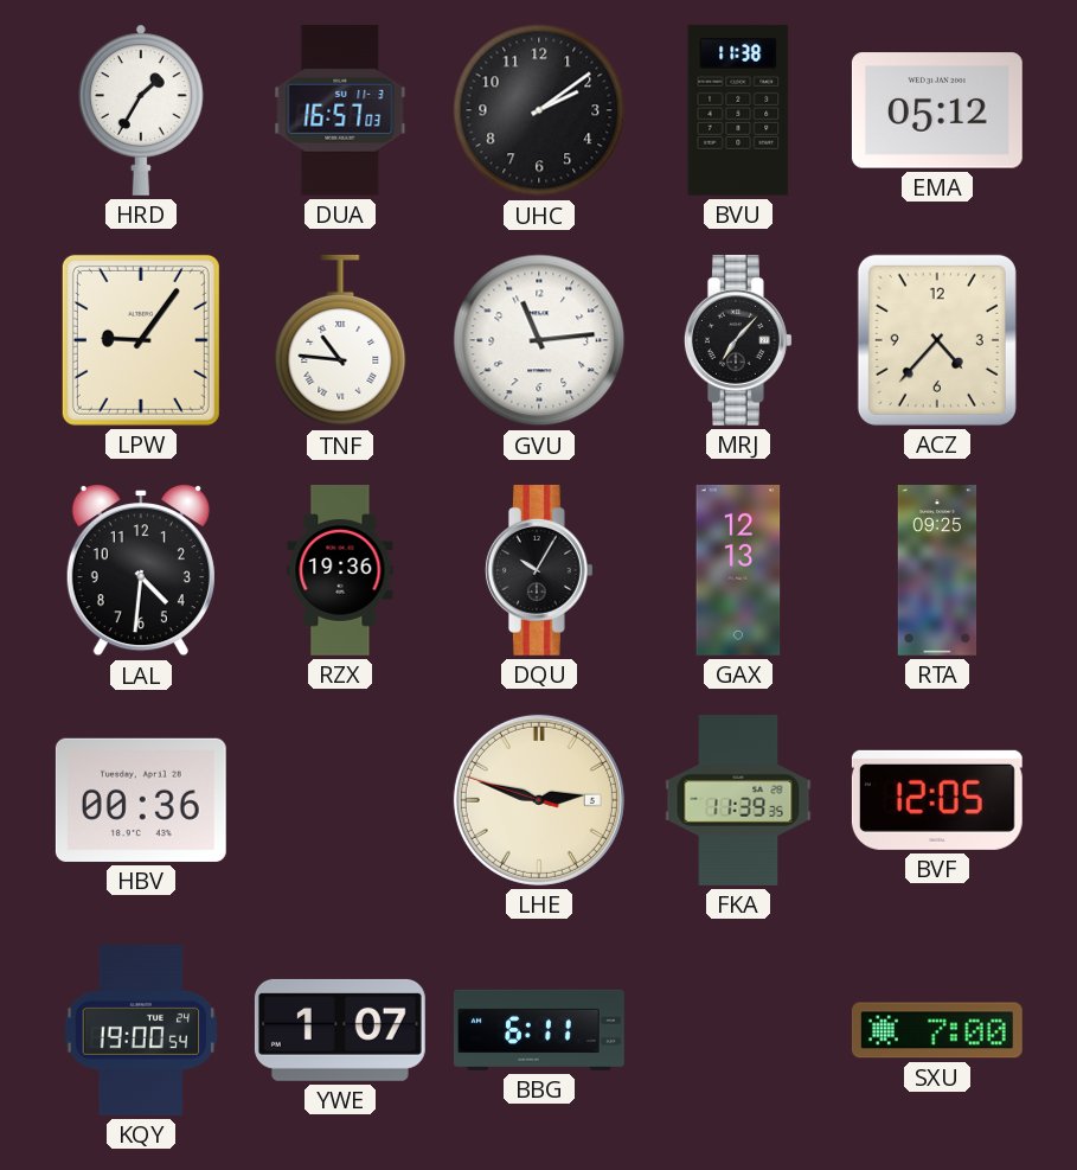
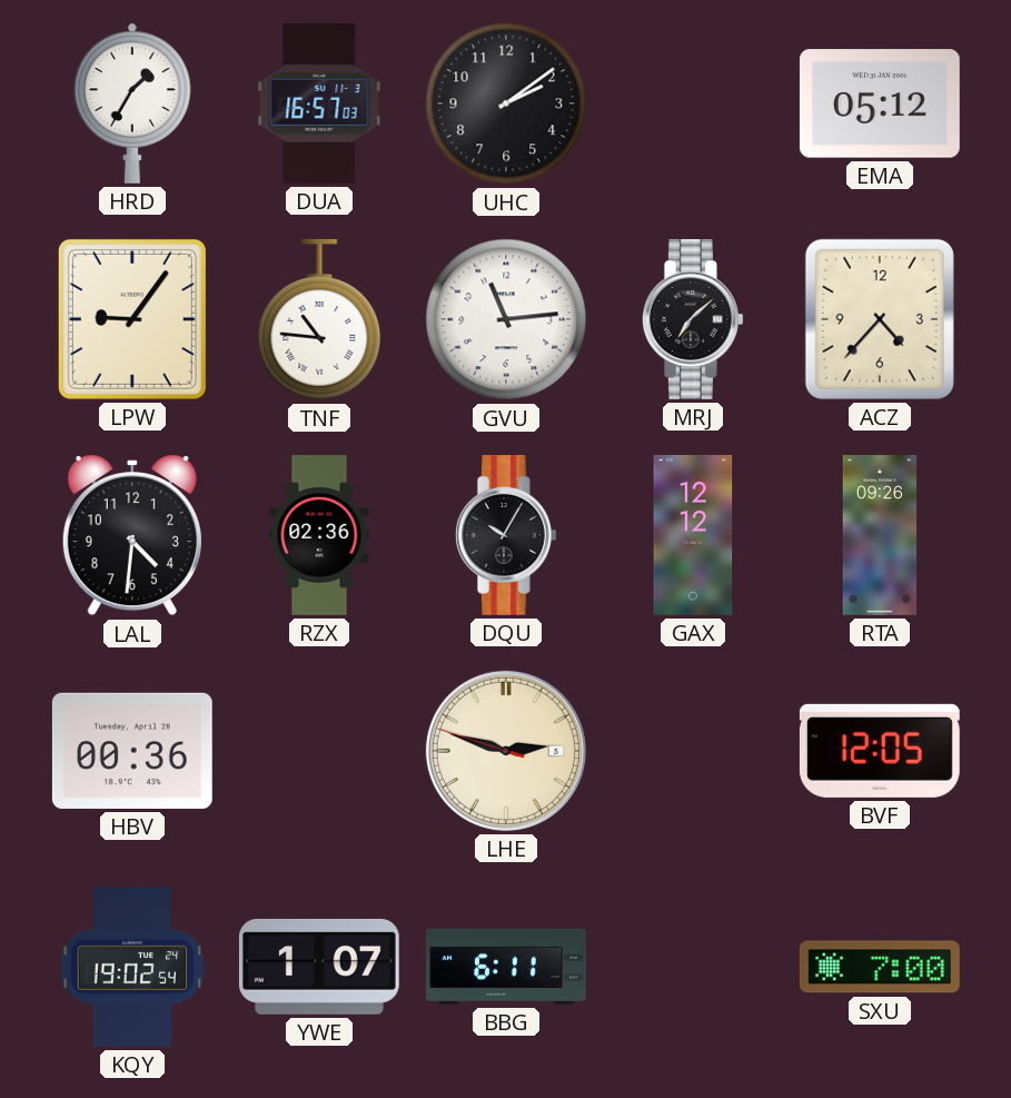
BVU: 11:38 -> none (738, 110)
MRJ: 7:07 -> 7:08 (693, 319)
RZX: 19:36 -> 02:36 (319, 536)
GAX: 12:13 -> 12:12 (693, 535)
RTA: 09:25 -> 09:26 (880, 536)
FKA: 11:39 -> none (738, 801)
KQY: 19:00 -> 19:02 (132, 967)
